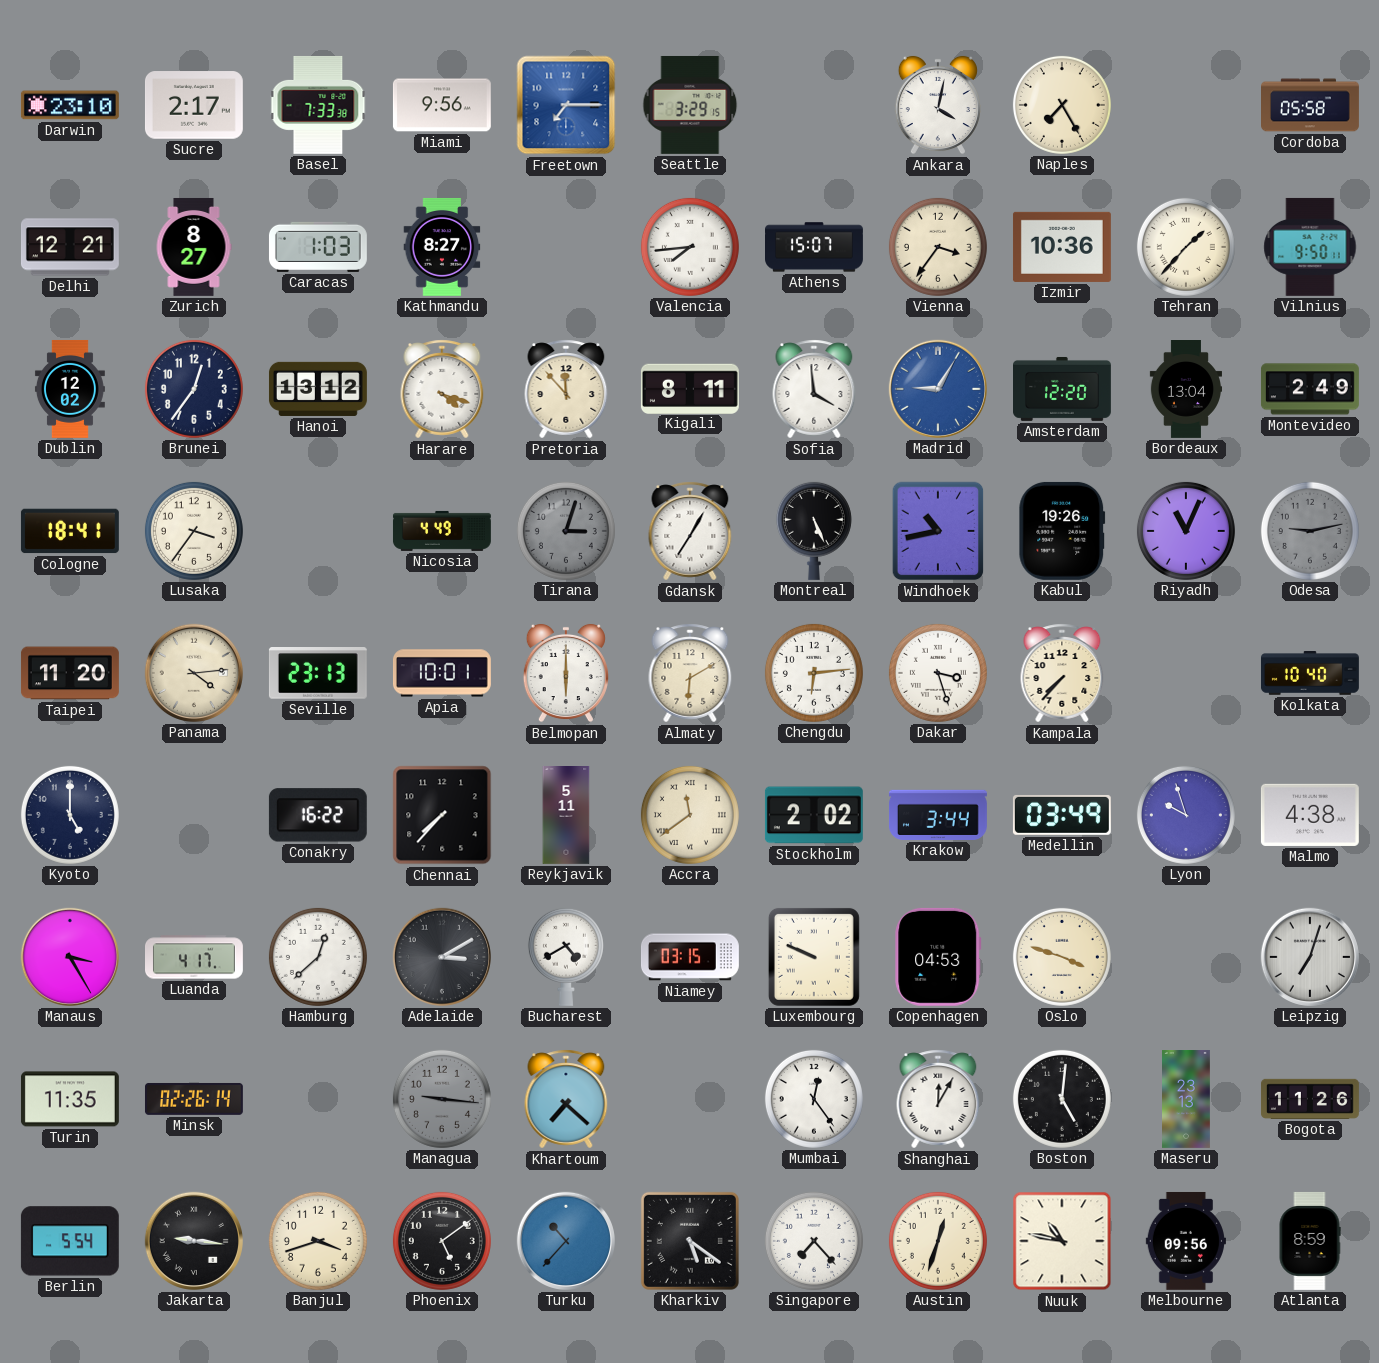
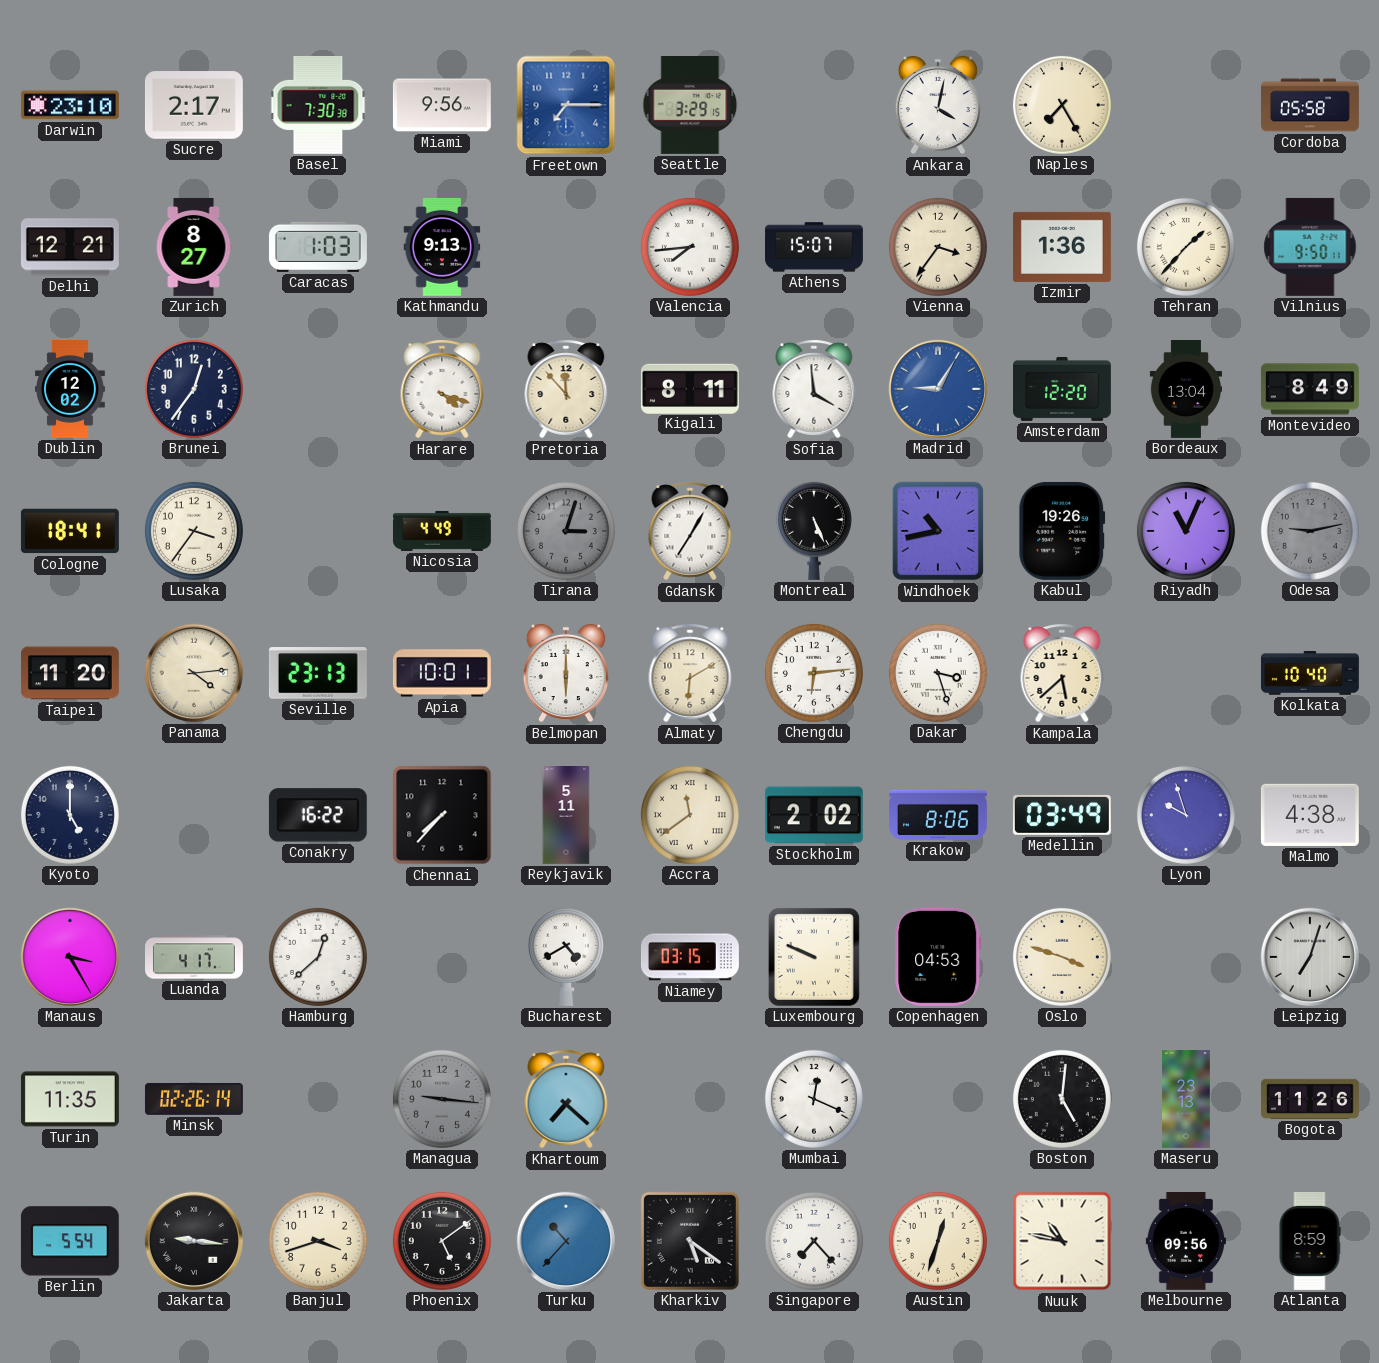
Basel: 7:33 -> 7:30 (318, 105)
Kathmandu: 8:27 -> 9:13 (442, 247)
Izmir: 10:36 -> 1:36 (1062, 247)
Hanoi: 13:12 -> none (318, 389)
Montevideo: 2:49 -> 8:49 (1310, 389)
Kampala: 7:37 -> 5:38 (1062, 673)
Krakow: 3:44 -> 8:06 (938, 815)
Adelaide: 3:10 -> none (442, 957)
Mumbai: 12:24 -> 12:19 (814, 1099)
Shanghai: 12:05 -> none (938, 1099)
